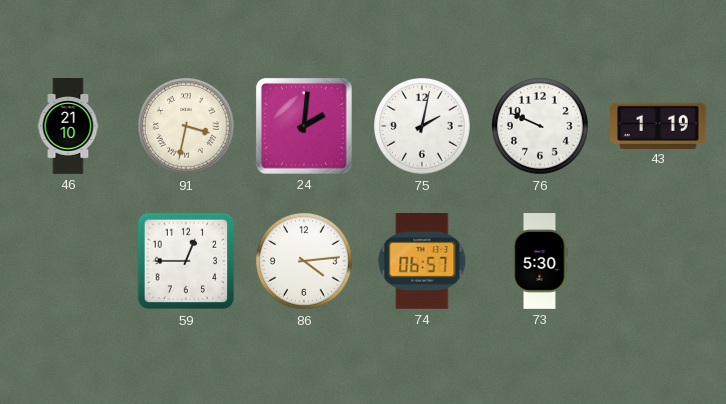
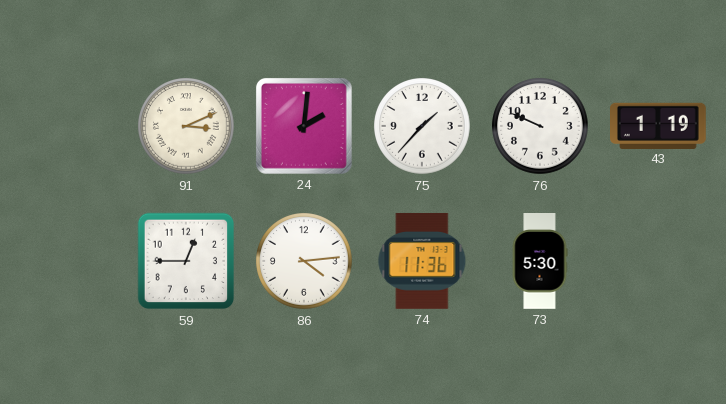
46: 21:10 -> none (68, 126)
91: 3:32 -> 3:11 (187, 127)
75: 2:02 -> 1:37 (423, 127)
74: 06:57 -> 11:36 (422, 261)
